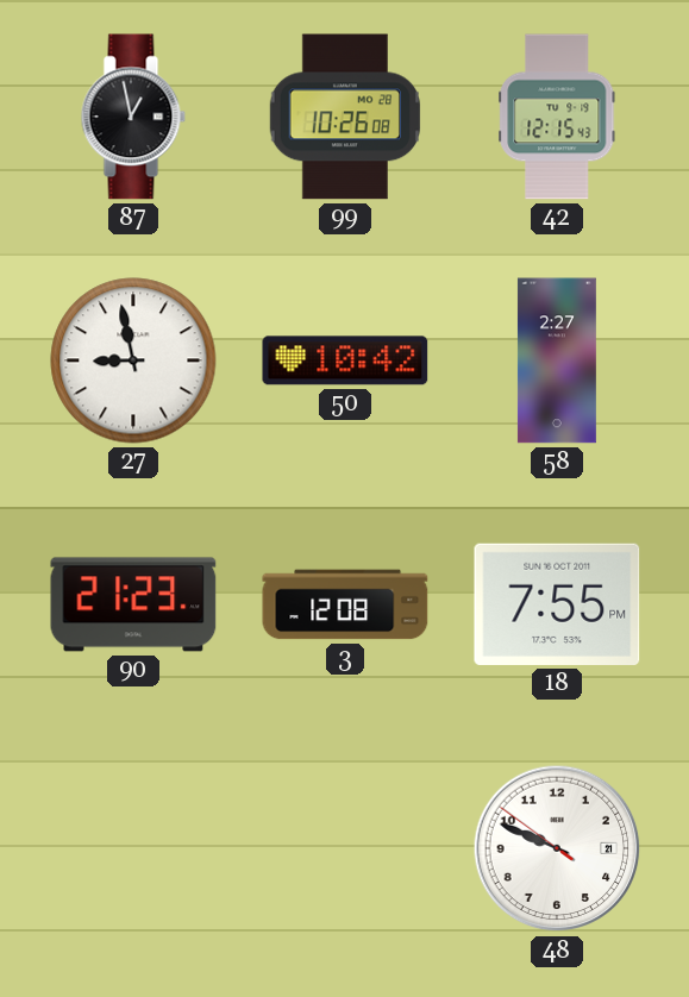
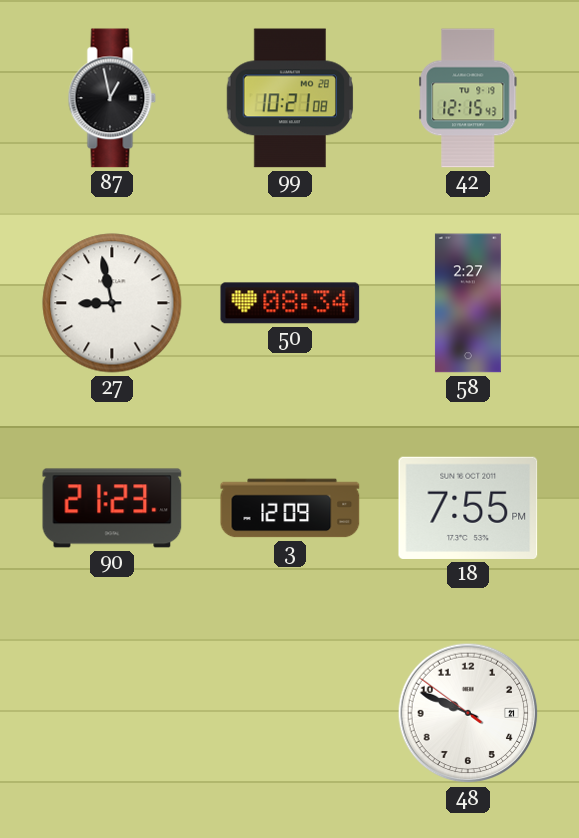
99: 10:26 -> 10:21 (289, 98)
50: 10:42 -> 08:34 (290, 303)
3: 12:08 -> 12:09 (290, 508)
